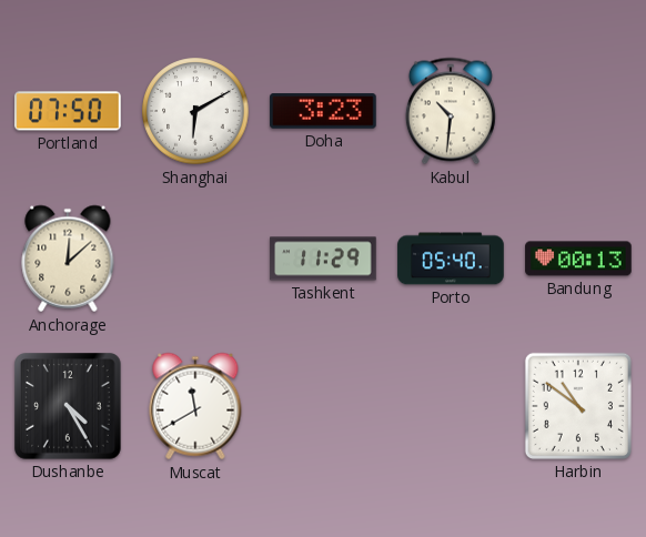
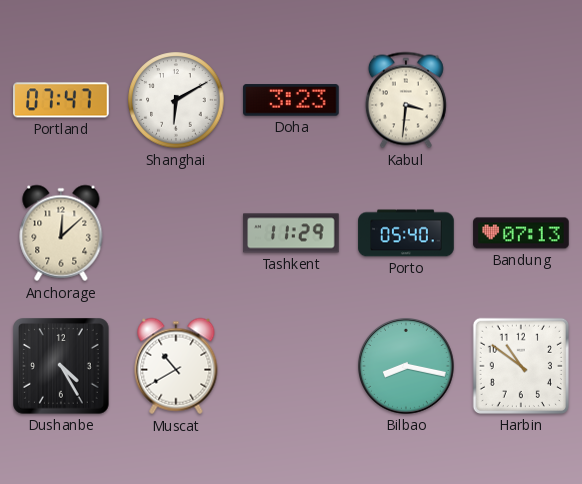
Portland: 07:50 -> 07:47 (61, 100)
Kabul: 10:31 -> 3:31 (406, 100)
Bandung: 00:13 -> 07:13 (521, 233)
Muscat: 11:40 -> 10:40 (176, 366)
Bilbao: none -> 8:17 (407, 367)
